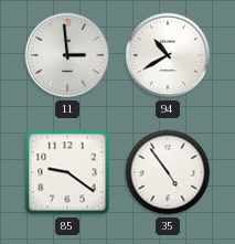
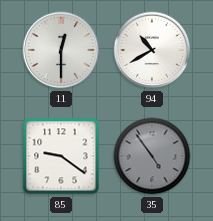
11: 2:59 -> 12:30 (61, 50)
35 dial: white -> grey (152, 156)
